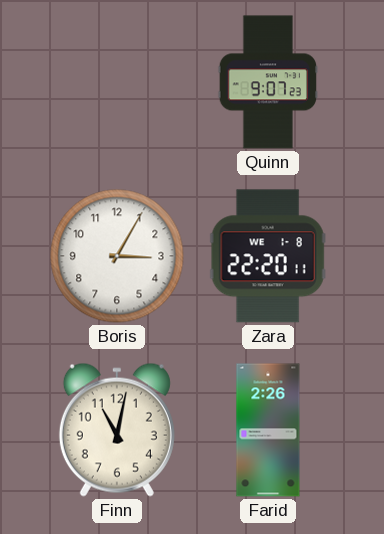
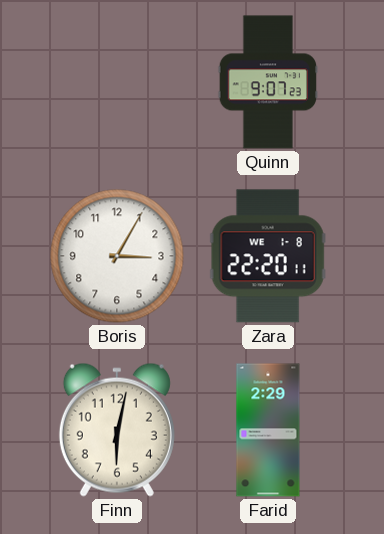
Finn: 11:02 -> 6:02 (117, 430)
Farid: 2:26 -> 2:29 (268, 430)
